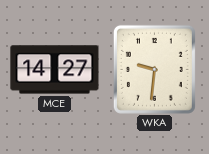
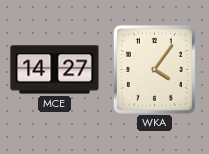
WKA: 9:31 -> 4:06 (154, 69)
